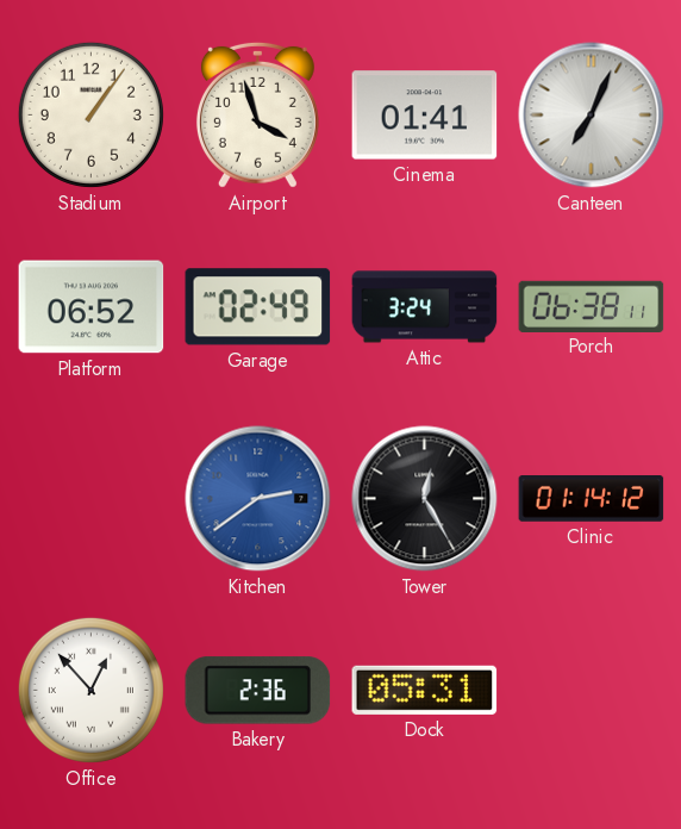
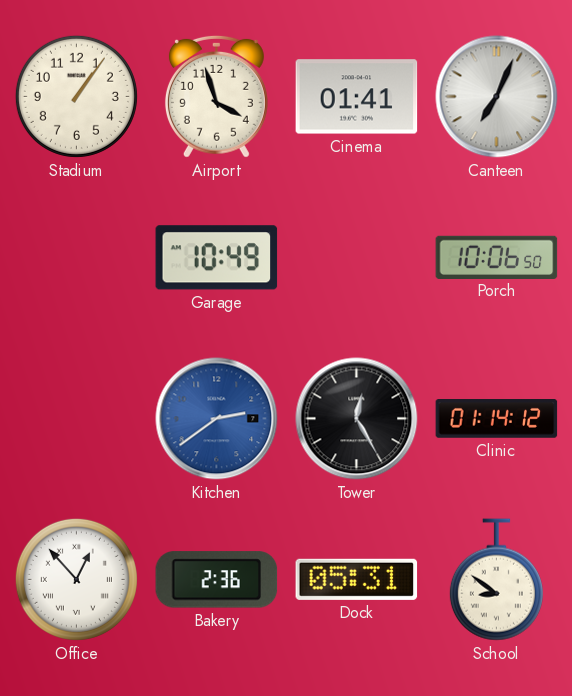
Platform: 06:52 -> none (92, 307)
Garage: 02:49 -> 10:49 (217, 258)
Attic: 3:24 -> none (425, 307)
Porch: 06:38 -> 10:06 (497, 257)
School: none -> 8:51 (496, 580)
